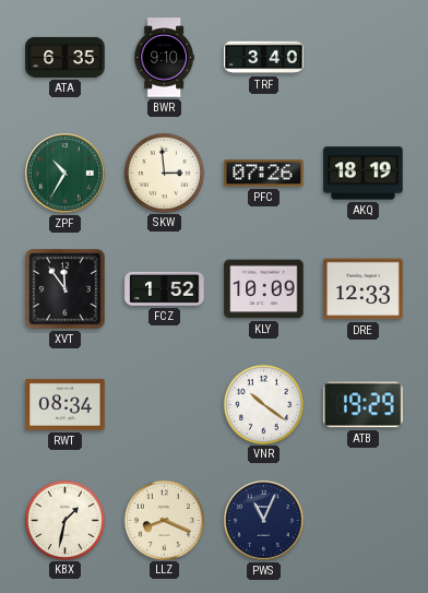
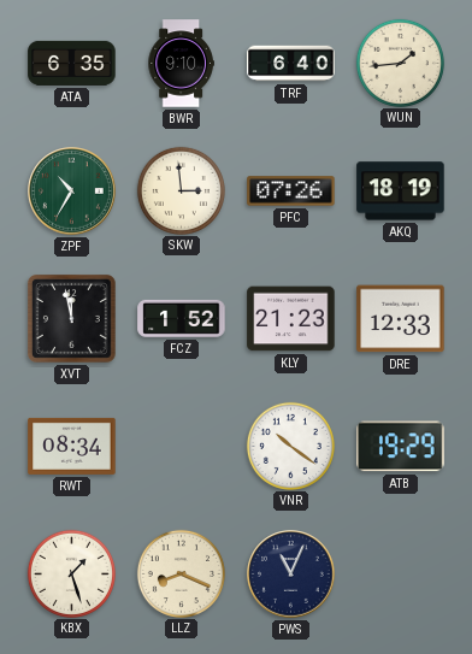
TRF: 3:40 -> 6:40 (291, 64)
WUN: none -> 1:44 (400, 63)
XVT: 11:54 -> 11:58 (71, 318)
KLY: 10:09 -> 21:23 (291, 319)
KBX: 1:32 -> 1:27 (71, 573)
